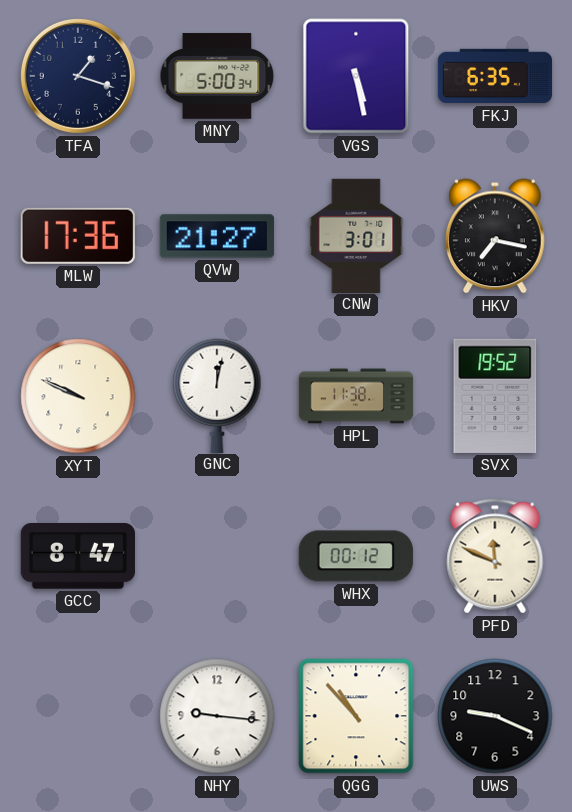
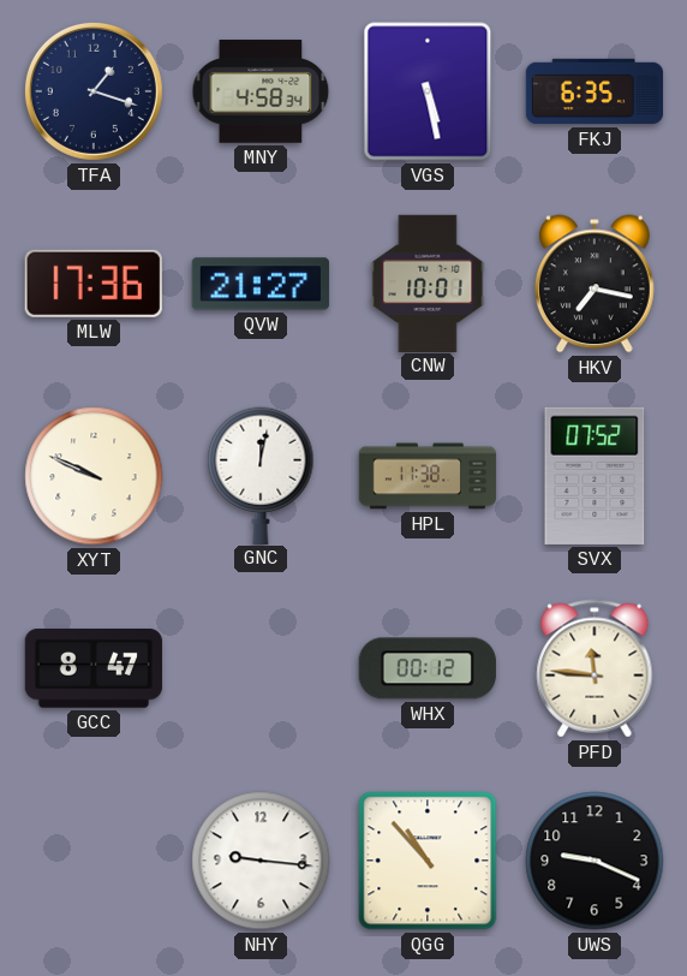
MNY: 5:00 -> 4:58 (261, 91)
CNW: 3:01 -> 10:01 (428, 282)
SVX: 19:52 -> 07:52 (595, 476)
PFD: 11:49 -> 11:46 (595, 668)
